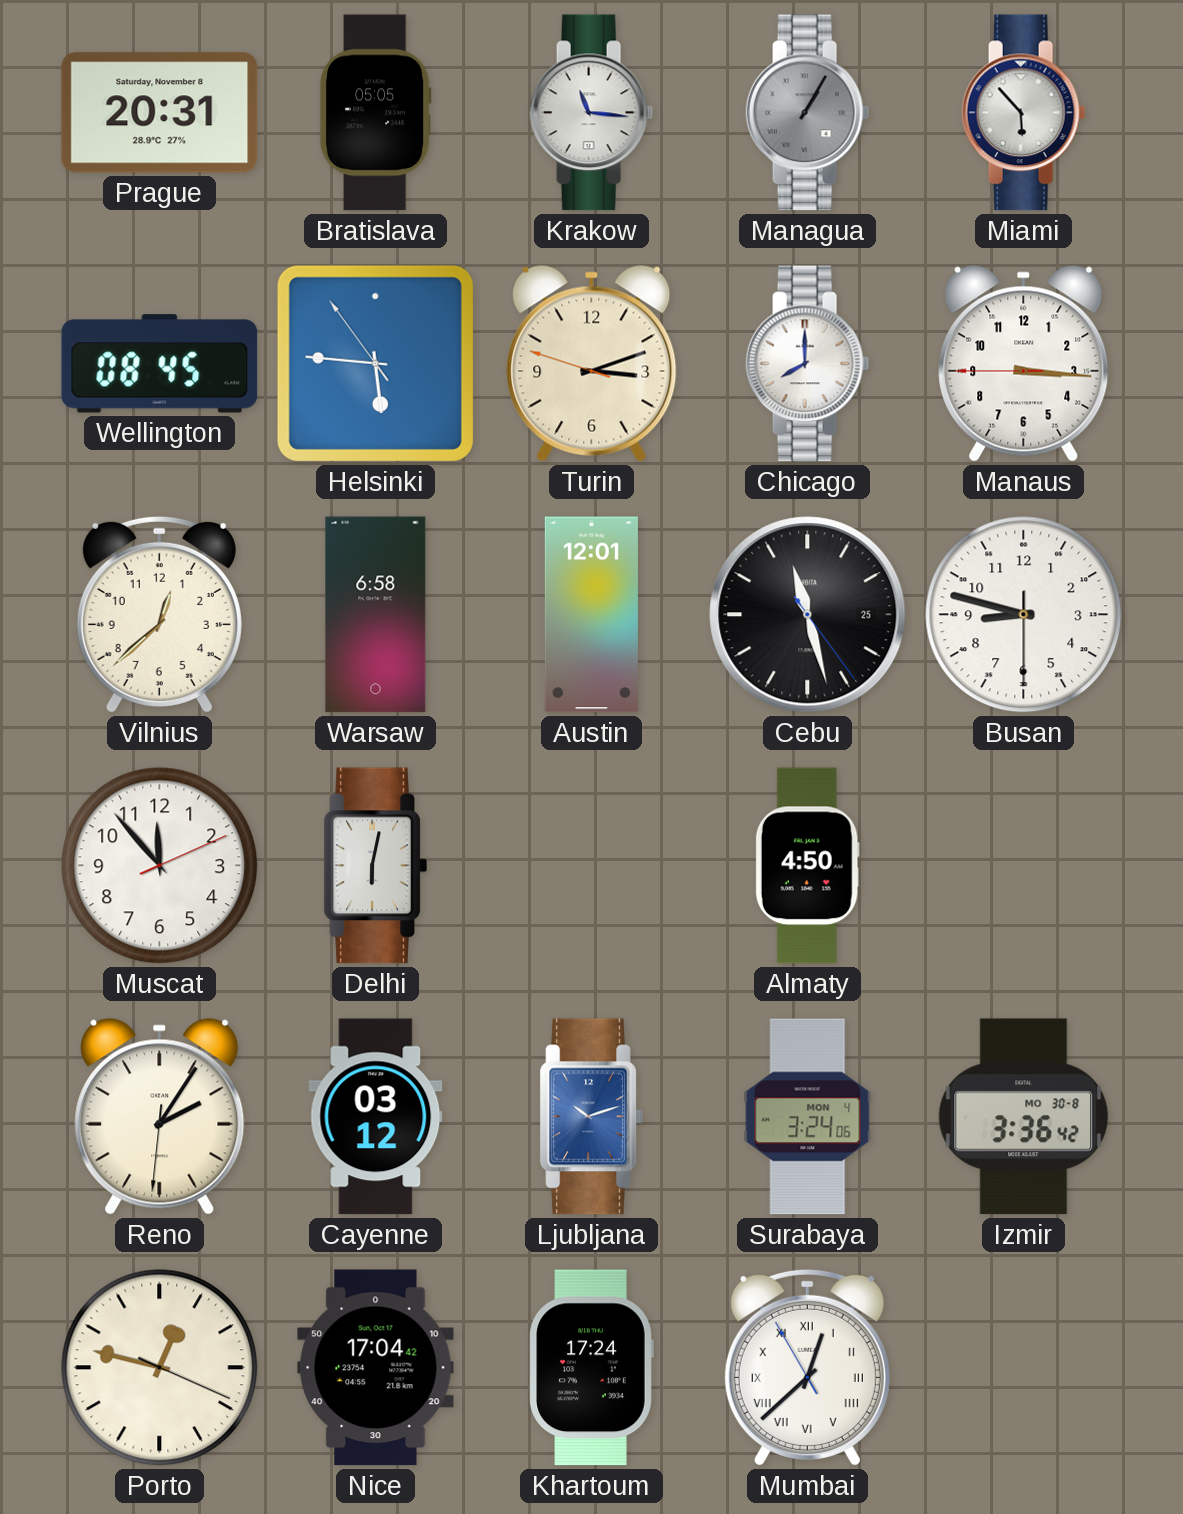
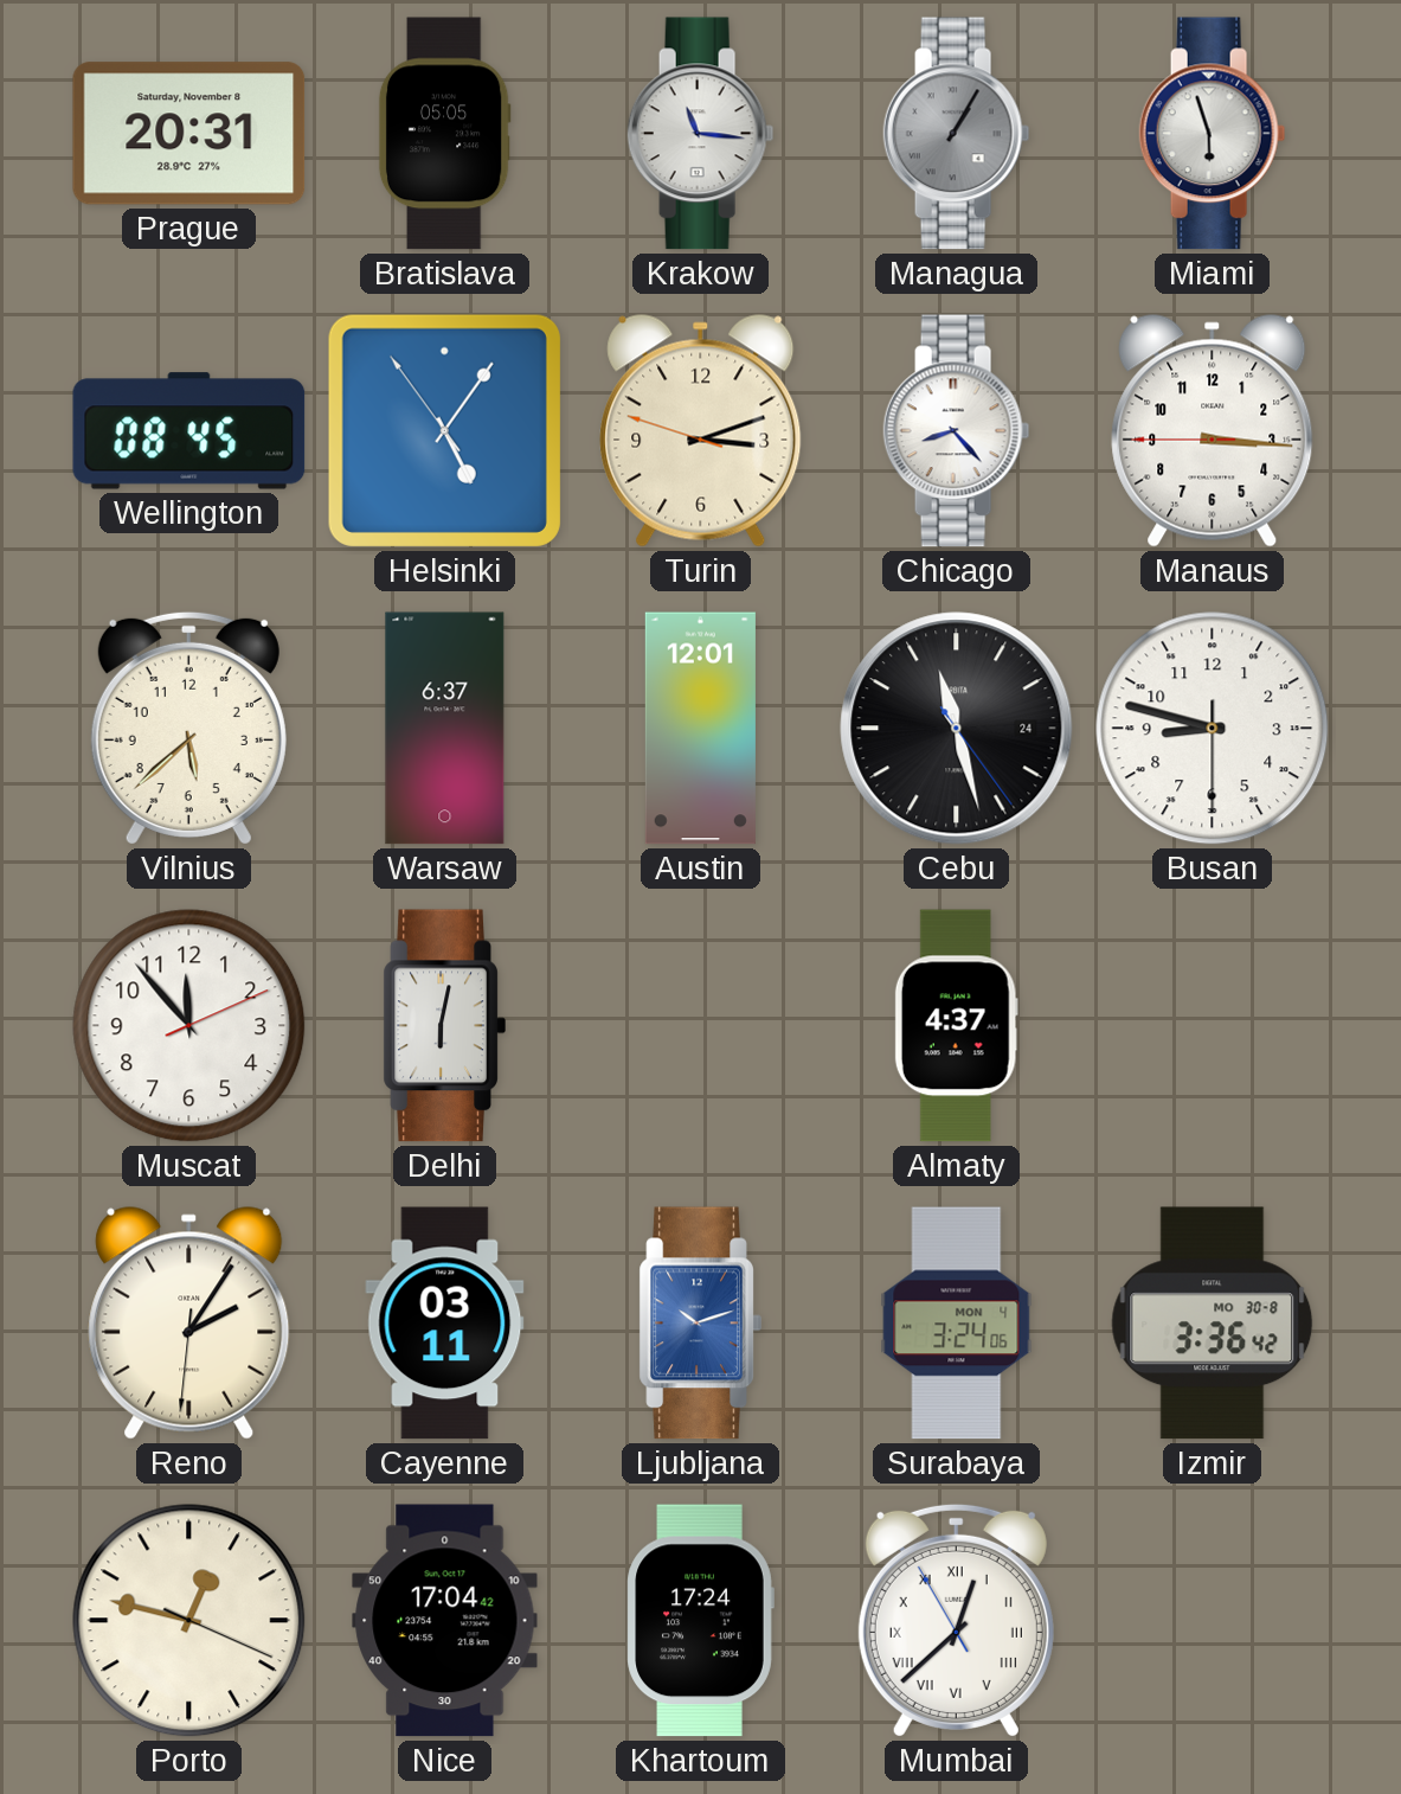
Miami: 5:53 -> 5:57 (1213, 134)
Helsinki: 5:45 -> 5:05 (444, 430)
Chicago: 8:00 -> 8:23 (957, 431)
Vilnius: 12:38 -> 5:38 (188, 728)
Warsaw: 6:58 -> 6:37 (445, 729)
Cebu date: 25 -> 24 (957, 729)
Almaty: 4:50 -> 4:37 (956, 1026)
Cayenne: 03:12 -> 03:11 (445, 1324)
